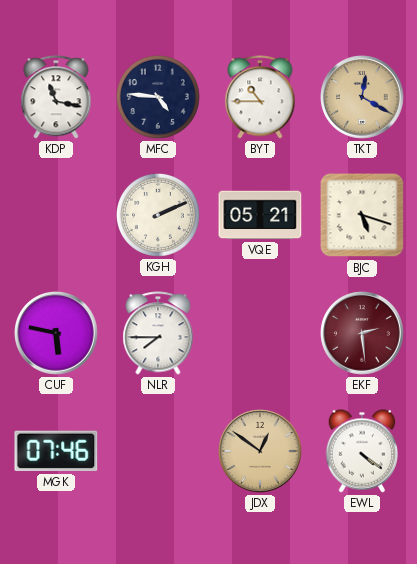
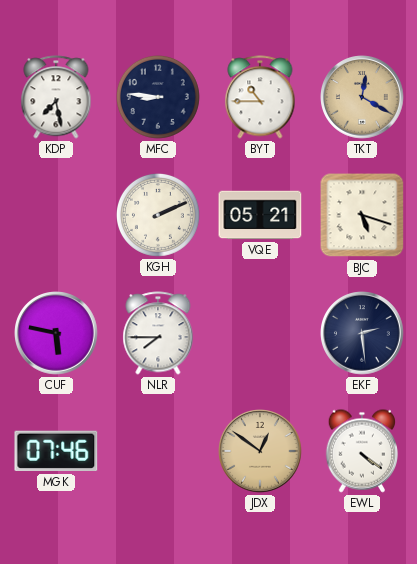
KDP: 11:17 -> 7:28 (56, 97)
MFC: 4:46 -> 8:46 (158, 97)
EKF dial: burgundy -> navy (362, 333)
